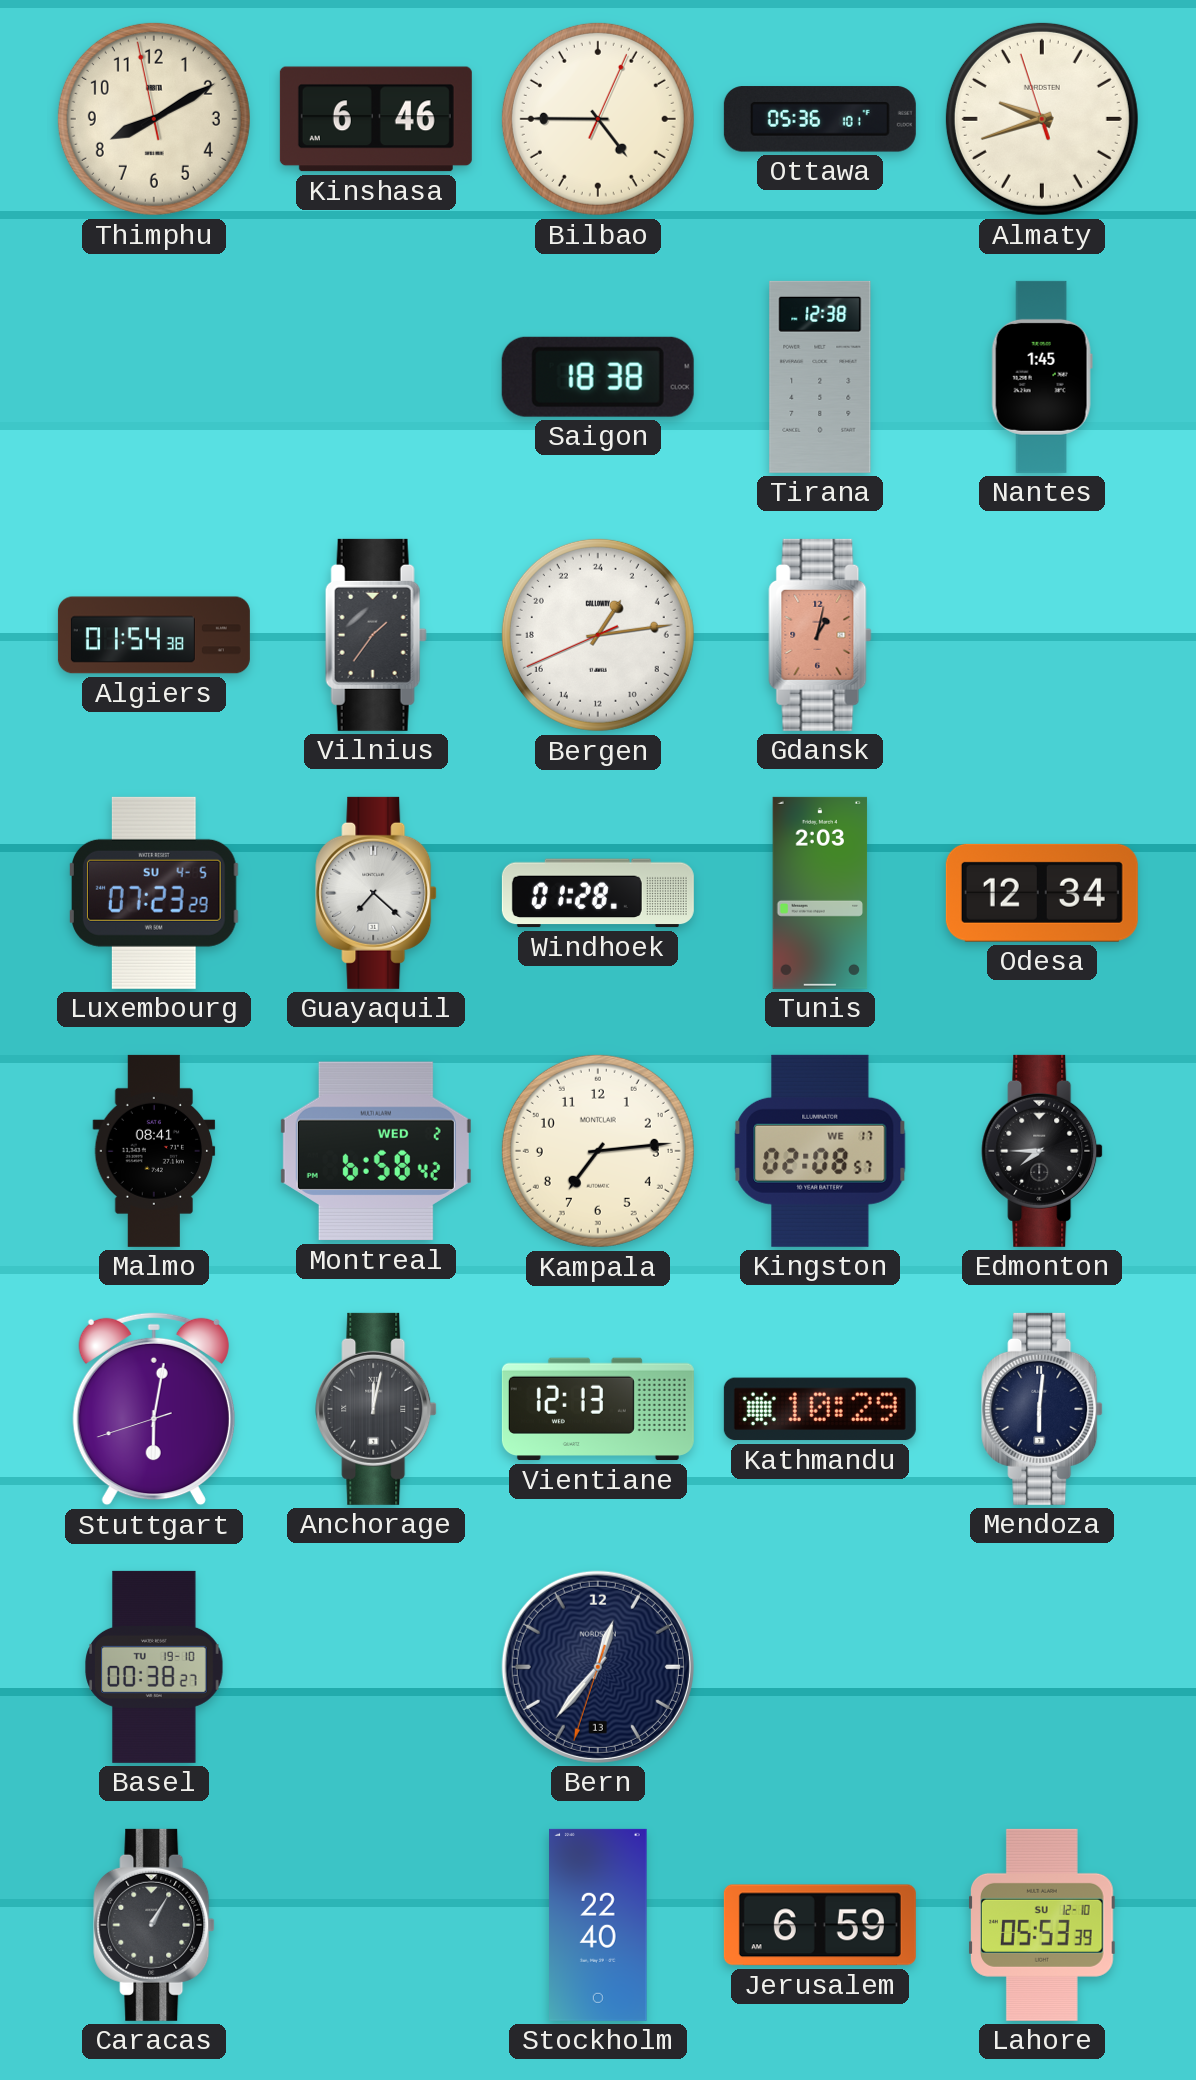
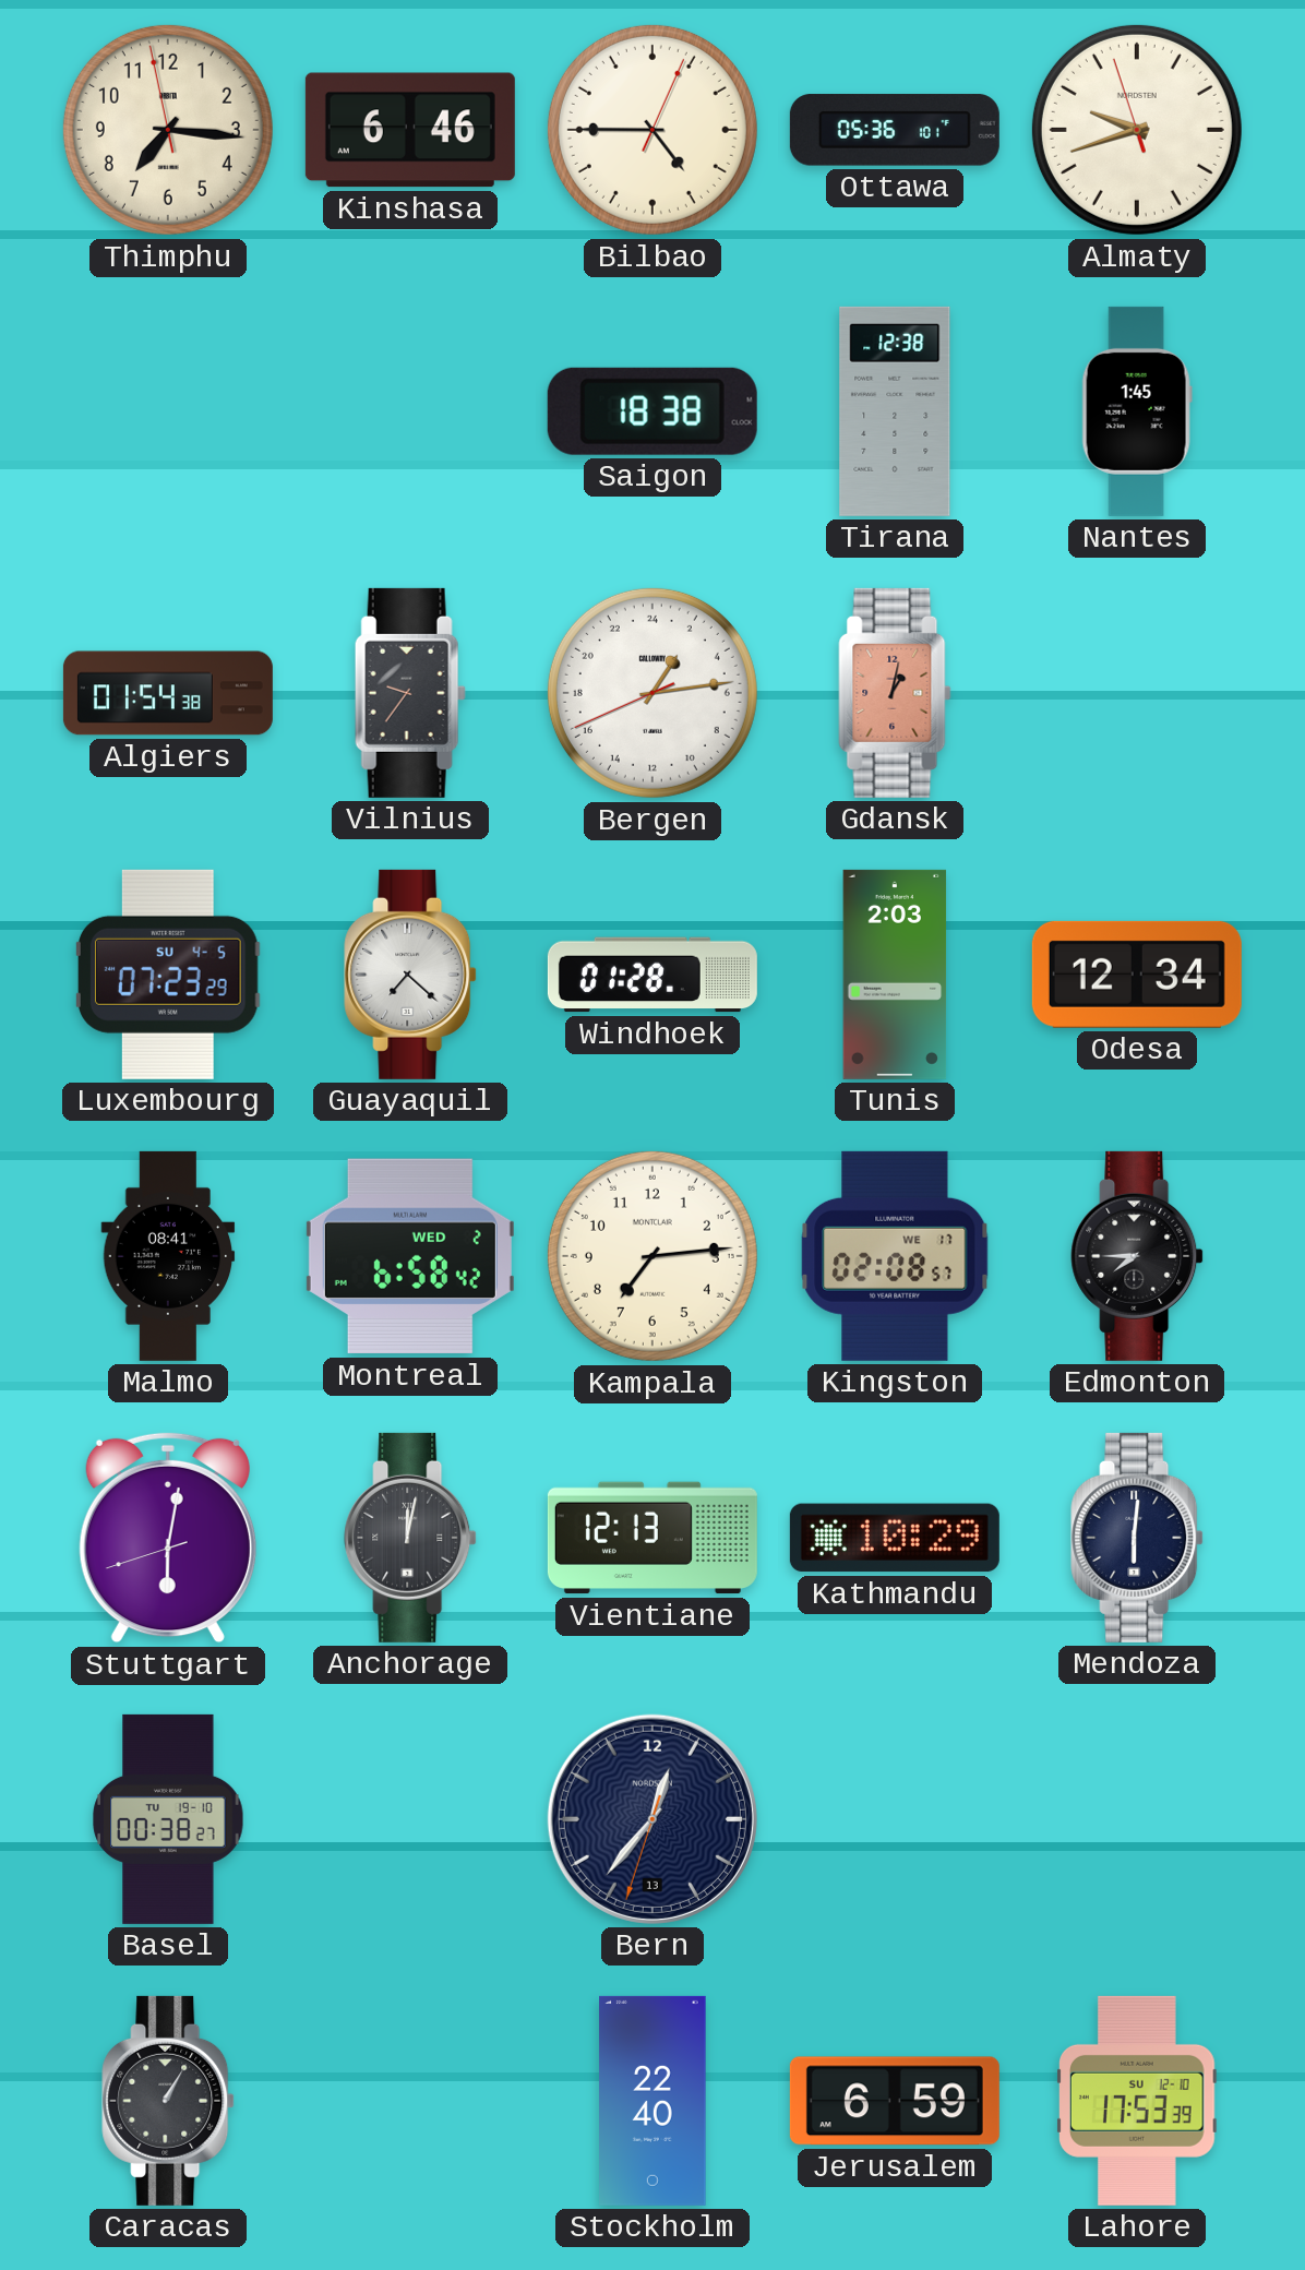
Thimphu: 8:09 -> 7:15 (168, 130)
Vilnius: 1:36 -> 9:36 (410, 693)
Lahore: 05:53 -> 17:53 (1137, 2101)
